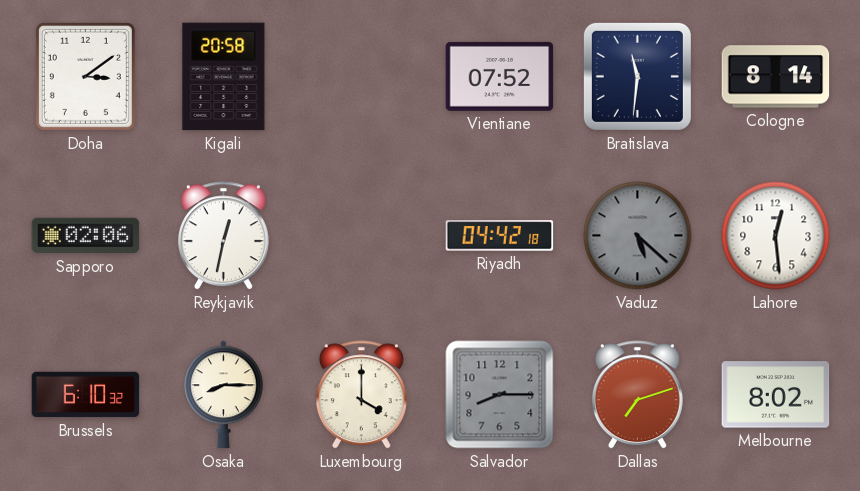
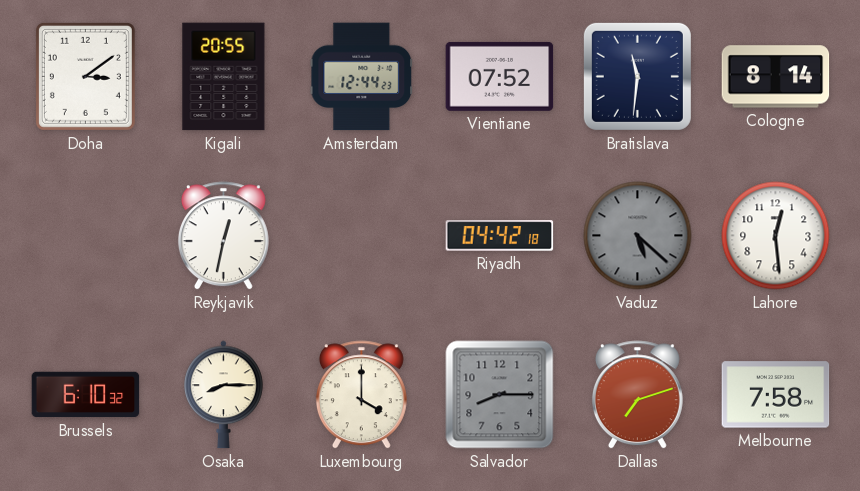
Kigali: 20:58 -> 20:55 (224, 77)
Amsterdam: none -> 12:44 (362, 77)
Sapporo: 02:06 -> none (86, 236)
Melbourne: 8:02 -> 7:58 (776, 395)
